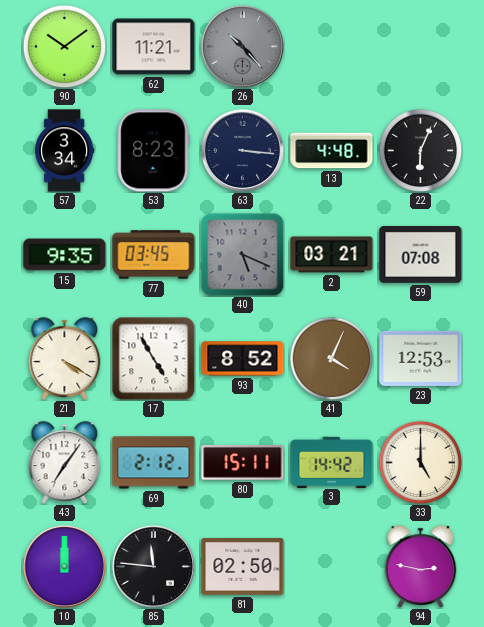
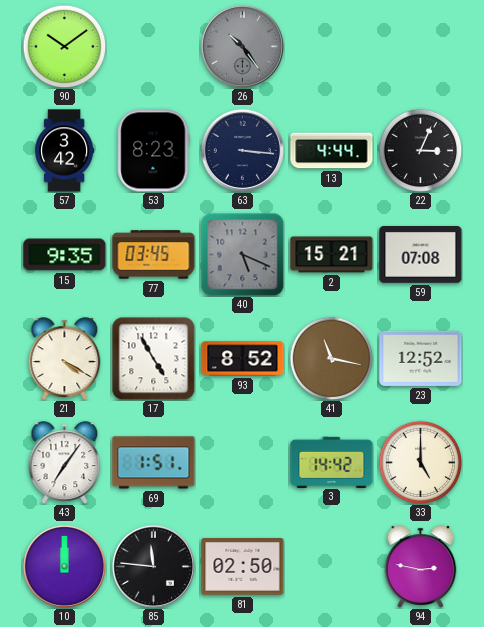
62: 11:21 -> none (154, 47)
26: 10:23 -> 10:24 (242, 46)
57: 3:34 -> 3:42 (65, 151)
13: 4:48 -> 4:44 (332, 151)
22: 6:04 -> 3:04 (420, 150)
2: 03:21 -> 15:21 (332, 255)
41: 4:04 -> 11:17 (331, 358)
23: 12:53 -> 12:52 (421, 358)
69: 2:12 -> 1:51 (154, 463)
80: 15:11 -> none (243, 462)
